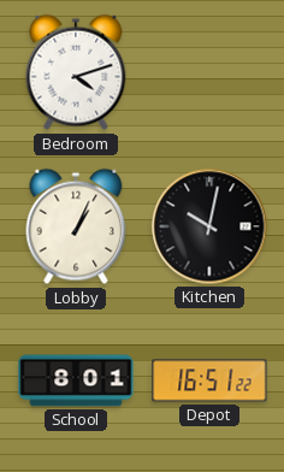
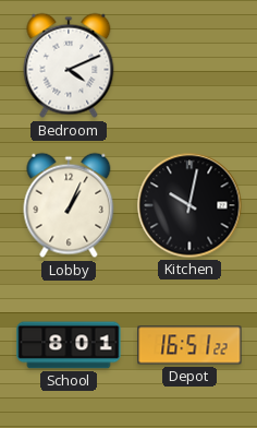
Bedroom: 4:12 -> 4:11 (69, 66)
